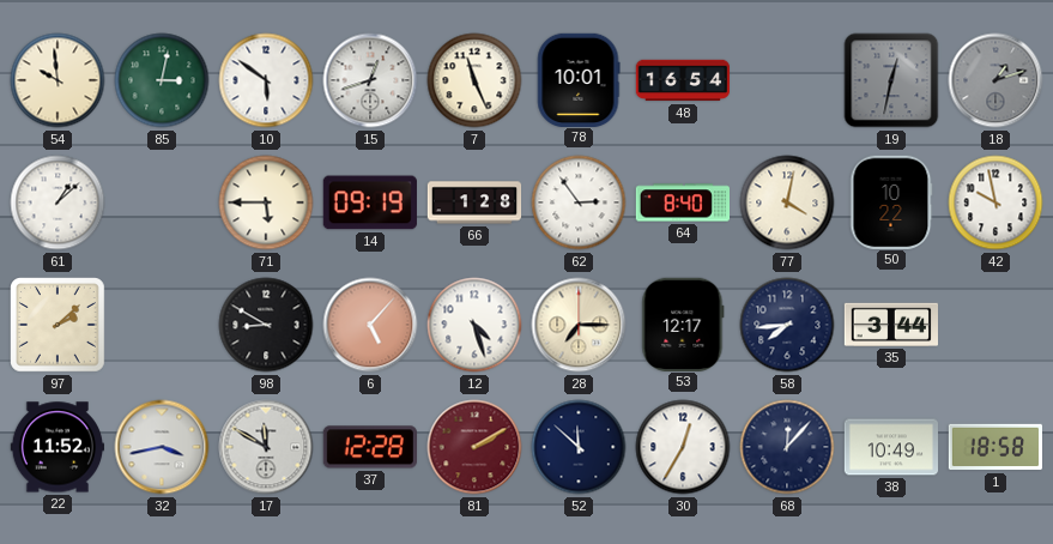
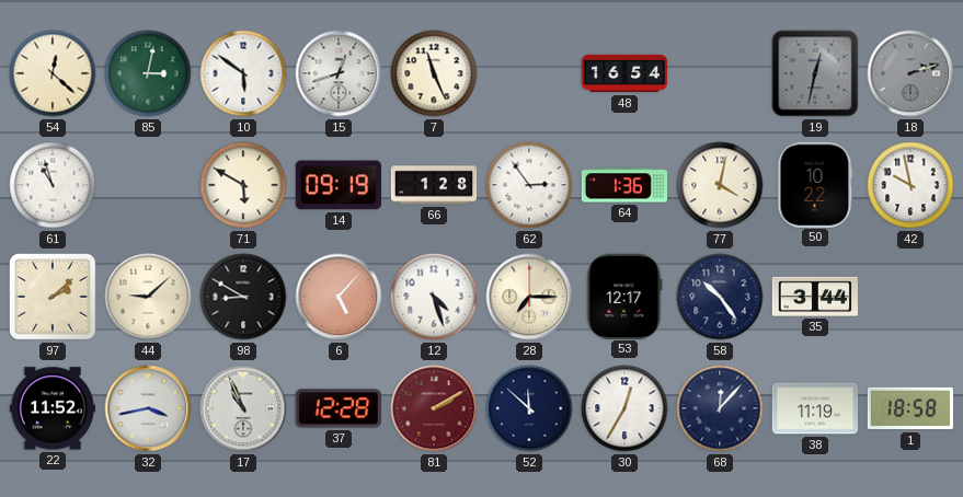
54: 9:59 -> 12:22 (53, 73)
78: 10:01 -> none (579, 79)
18: 1:12 -> 2:12 (910, 73)
61: 1:08 -> 10:57 (53, 185)
71: 5:45 -> 5:50 (243, 185)
64: 8:40 -> 1:36 (623, 185)
44: none -> 9:08 (148, 297)
58: 7:44 -> 10:24 (720, 297)
17: 11:50 -> 10:56 (243, 408)
38: 10:49 -> 11:19 (815, 408)
